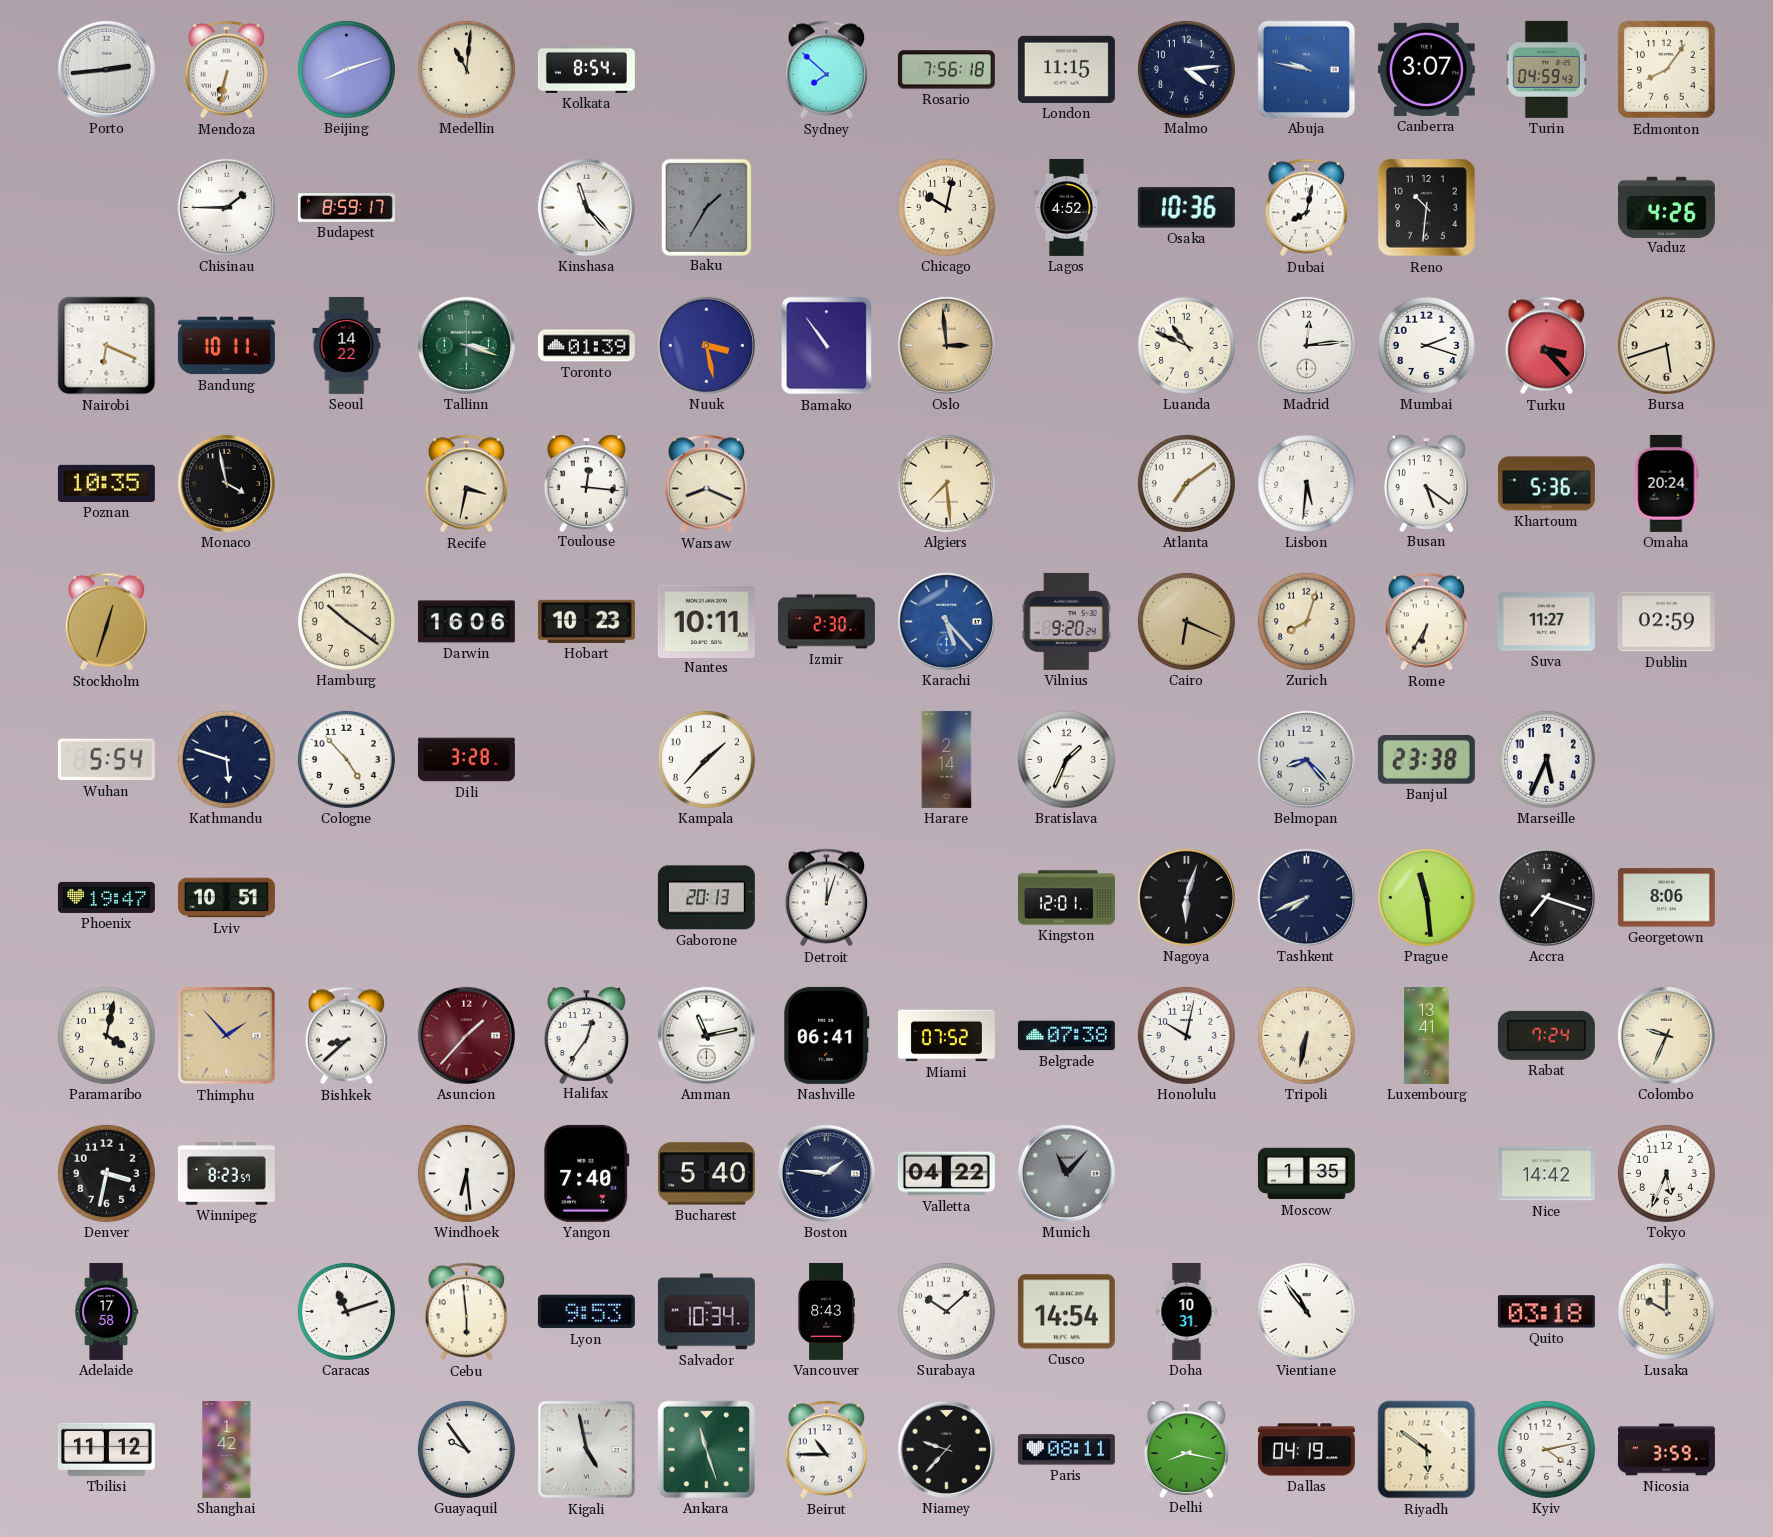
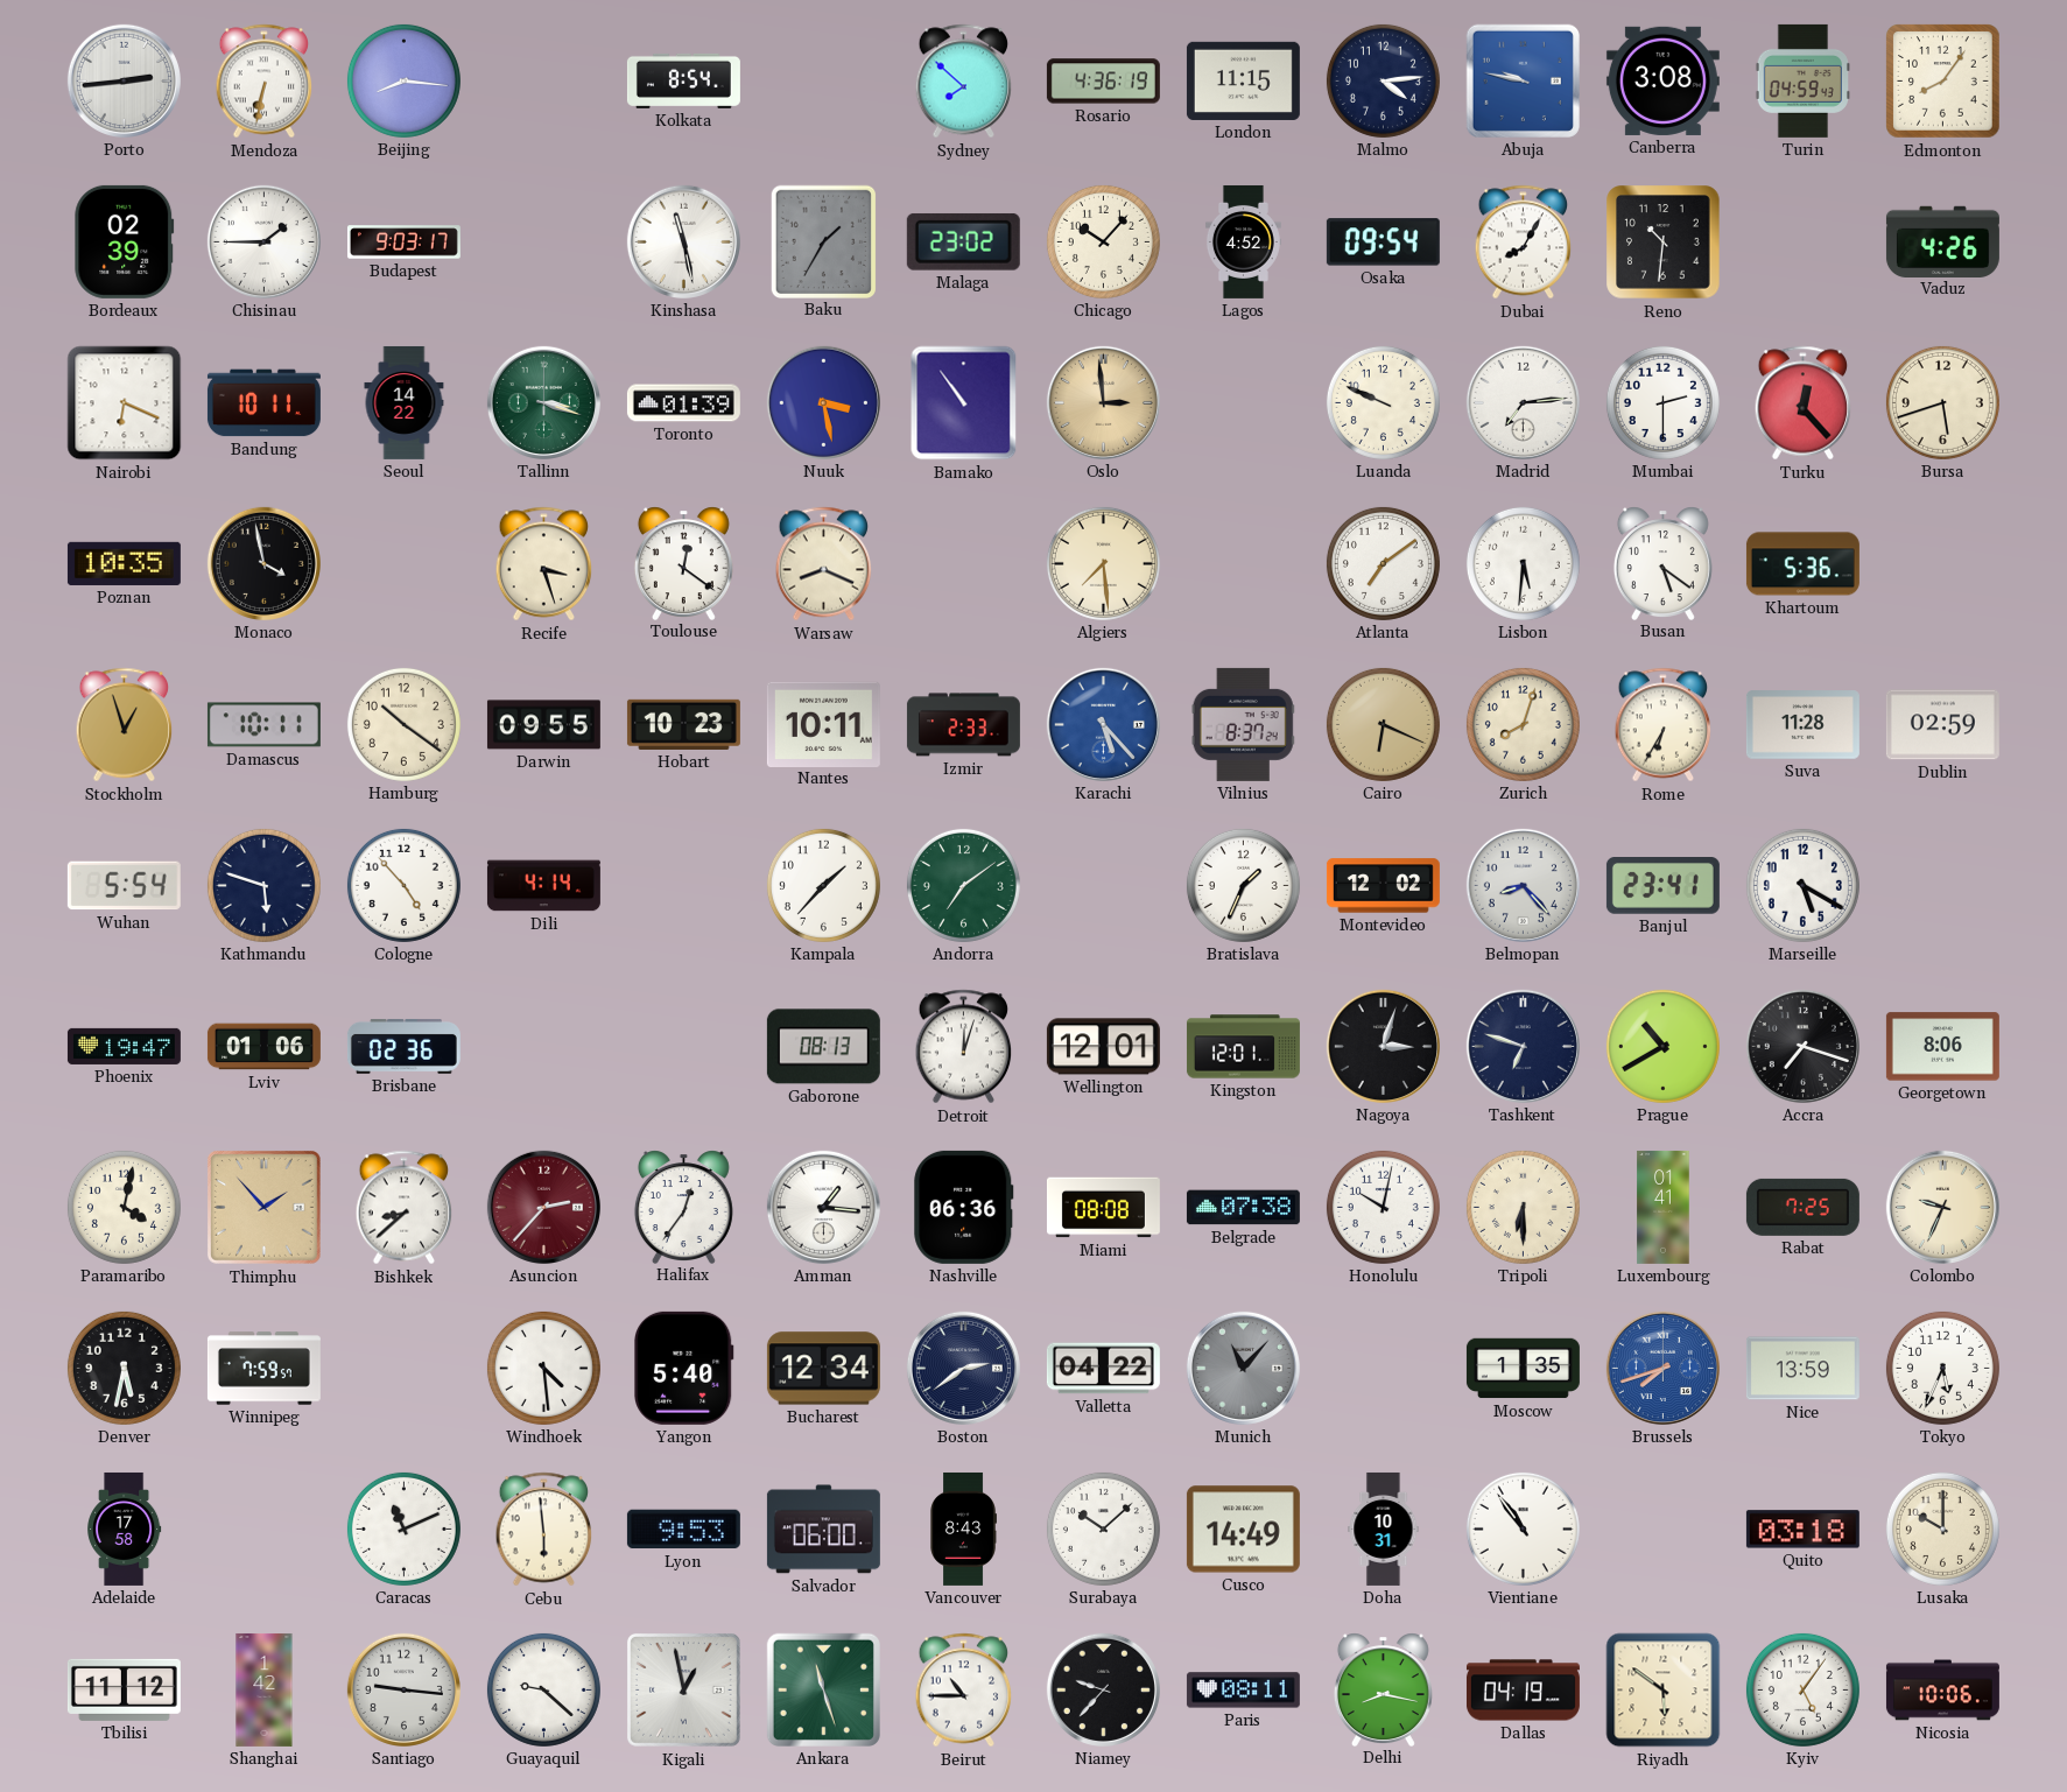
Beijing: 8:12 -> 8:16 (403, 80)
Medellin: 11:01 -> none (466, 69)
Rosario: 7:56 -> 4:36 (1103, 82)
Canberra: 3:07 -> 3:08 (1662, 80)
Bordeaux: none -> 02:39 (125, 241)
Budapest: 8:59 -> 9:03 (403, 243)
Kinshasa: 11:23 -> 11:28 (683, 241)
Malaga: none -> 23:02 (963, 241)
Chicago: 10:02 -> 10:07 (1103, 241)
Osaka: 10:36 -> 09:54 (1383, 243)
Dubai: 8:02 -> 8:05 (1524, 243)
Luanda: 10:49 -> 9:49 (1383, 402)
Madrid: 12:14 -> 7:14 (1523, 402)
Mumbai: 2:18 -> 2:30 (1662, 402)
Turku: 3:23 -> 12:23 (1804, 403)
Recife: 3:32 -> 3:27 (544, 564)
Toulouse: 12:16 -> 12:21 (683, 563)
Omaha: 20:24 -> none (1666, 483)
Stockholm: 12:33 -> 12:57 (125, 725)
Damascus: none -> 10:11 (263, 725)
Darwin: 16:06 -> 09:55 (543, 725)
Izmir: 2:30 -> 2:33 (963, 725)
Vilnius: 9:20 -> 8:37 (1243, 724)
Suva: 11:27 -> 11:28 (1802, 725)
Dili: 3:28 -> 4:14 (543, 886)
Andorra: none -> 7:09 (963, 885)
Harare: 2:14 -> none (947, 759)
Montevideo: none -> 12:02 (1383, 886)
Banjul: 23:38 -> 23:41 (1662, 886)
Marseille: 5:34 -> 5:20 (1802, 885)
Lviv: 10:51 -> 01:06 (263, 1047)
Brisbane: none -> 02:36 (403, 1046)
Gaborone: 20:13 -> 08:13 (823, 1047)
Wellington: none -> 12:01 (1103, 1047)
Nagoya: 6:03 -> 3:03 (1383, 1046)
Tashkent: 7:41 -> 6:48 (1523, 1046)
Prague: 11:29 -> 10:40 (1662, 1046)
Asuncion: 1:37 -> 2:37 (543, 1207)
Amman: 11:13 -> 1:16 (823, 1207)
Nashville: 06:41 -> 06:36 (964, 1207)
Miami: 07:52 -> 08:08 (1103, 1208)
Tripoli: 6:32 -> 6:30 (1523, 1207)
Luxembourg: 13:41 -> 01:41 (1664, 1207)
Rabat: 7:24 -> 7:25 (1802, 1207)
Denver: 3:32 -> 5:32 (124, 1368)
Winnipeg: 8:23 -> 7:59 (263, 1369)
Windhoek: 6:29 -> 4:29 (543, 1368)
Yangon: 7:40 -> 5:40 (684, 1368)
Bucharest: 5:40 -> 12:34 (823, 1369)
Boston: 1:46 -> 2:39 (963, 1368)
Brussels: none -> 7:42 (1662, 1368)
Nice: 14:42 -> 13:59 (1802, 1369)
Caracas: 11:12 -> 11:11 (403, 1529)
Salvador: 10:34 -> 06:00 (823, 1530)
Cusco: 14:54 -> 14:49 (1243, 1530)
Santiago: none -> 9:16 (403, 1689)
Guayaquil: 9:54 -> 9:22 (543, 1689)
Kigali: 4:58 -> 12:58 (684, 1691)
Kyiv: 4:13 -> 5:06 (1802, 1689)
Nicosia: 3:59 -> 10:06 (1942, 1691)
